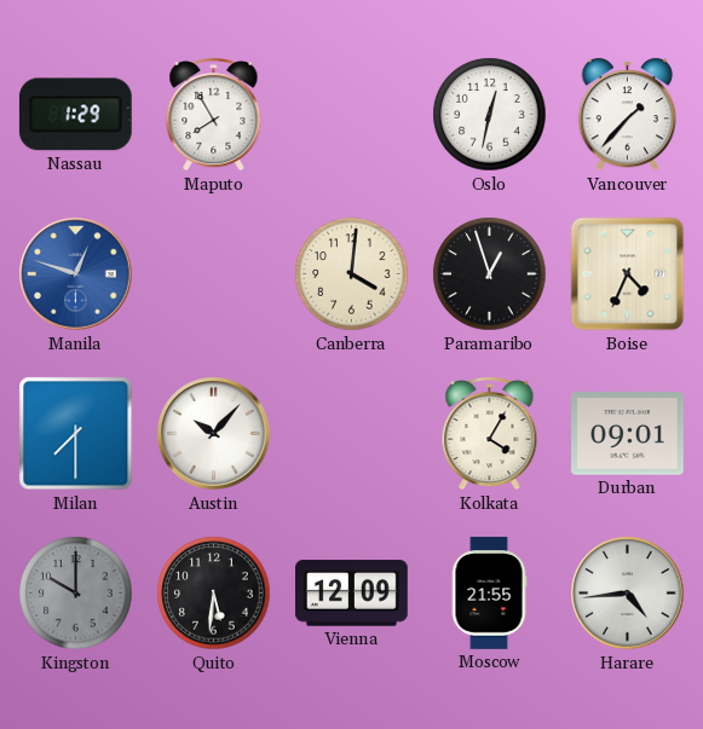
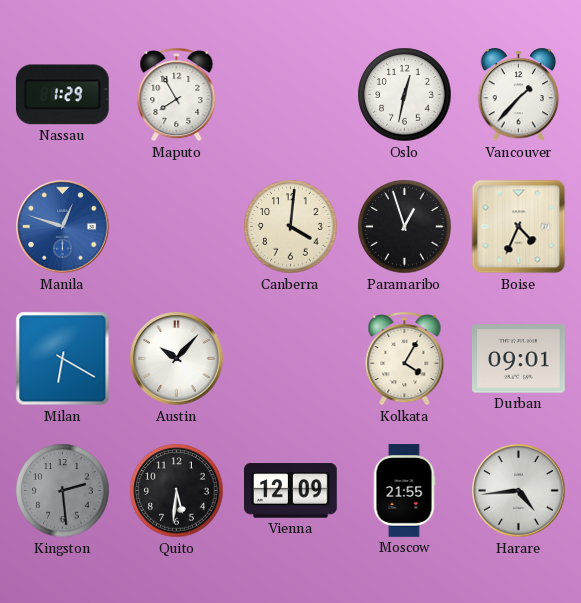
Milan: 7:30 -> 6:20 (63, 359)
Kingston: 10:00 -> 2:29 (63, 491)
